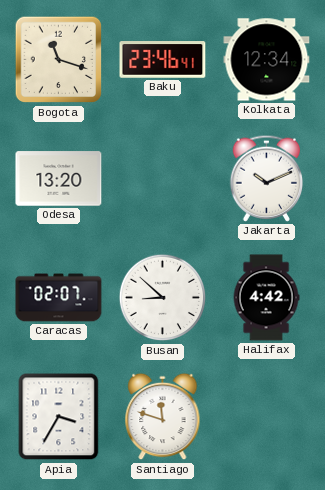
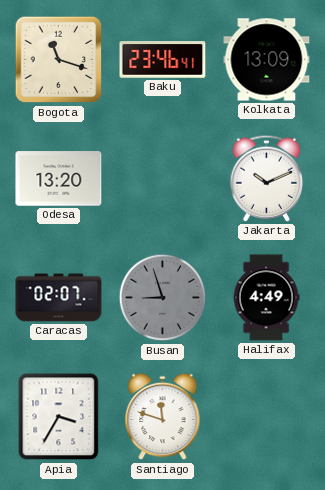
Kolkata: 12:34 -> 13:09 (267, 60)
Busan: 8:52 -> 8:57 (163, 298)
Busan dial: white -> grey (163, 298)
Halifax: 4:42 -> 4:49 (266, 298)
